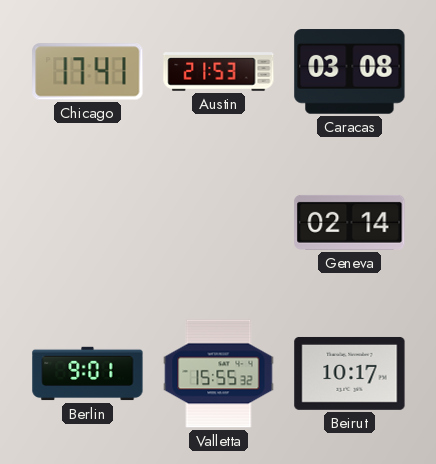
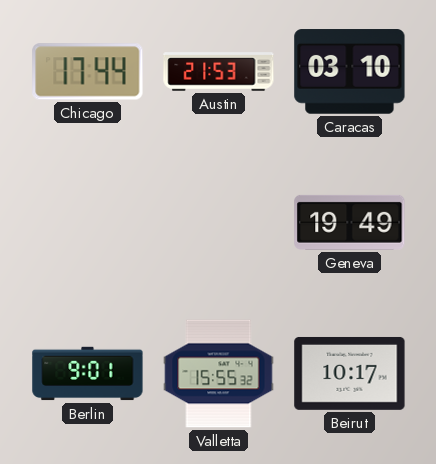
Chicago: 17:41 -> 17:44 (88, 72)
Caracas: 03:08 -> 03:10 (350, 72)
Geneva: 02:14 -> 19:49 (350, 222)
